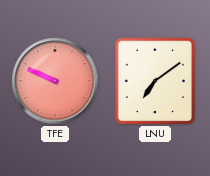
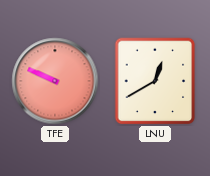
LNU: 7:09 -> 12:40 (155, 81)
